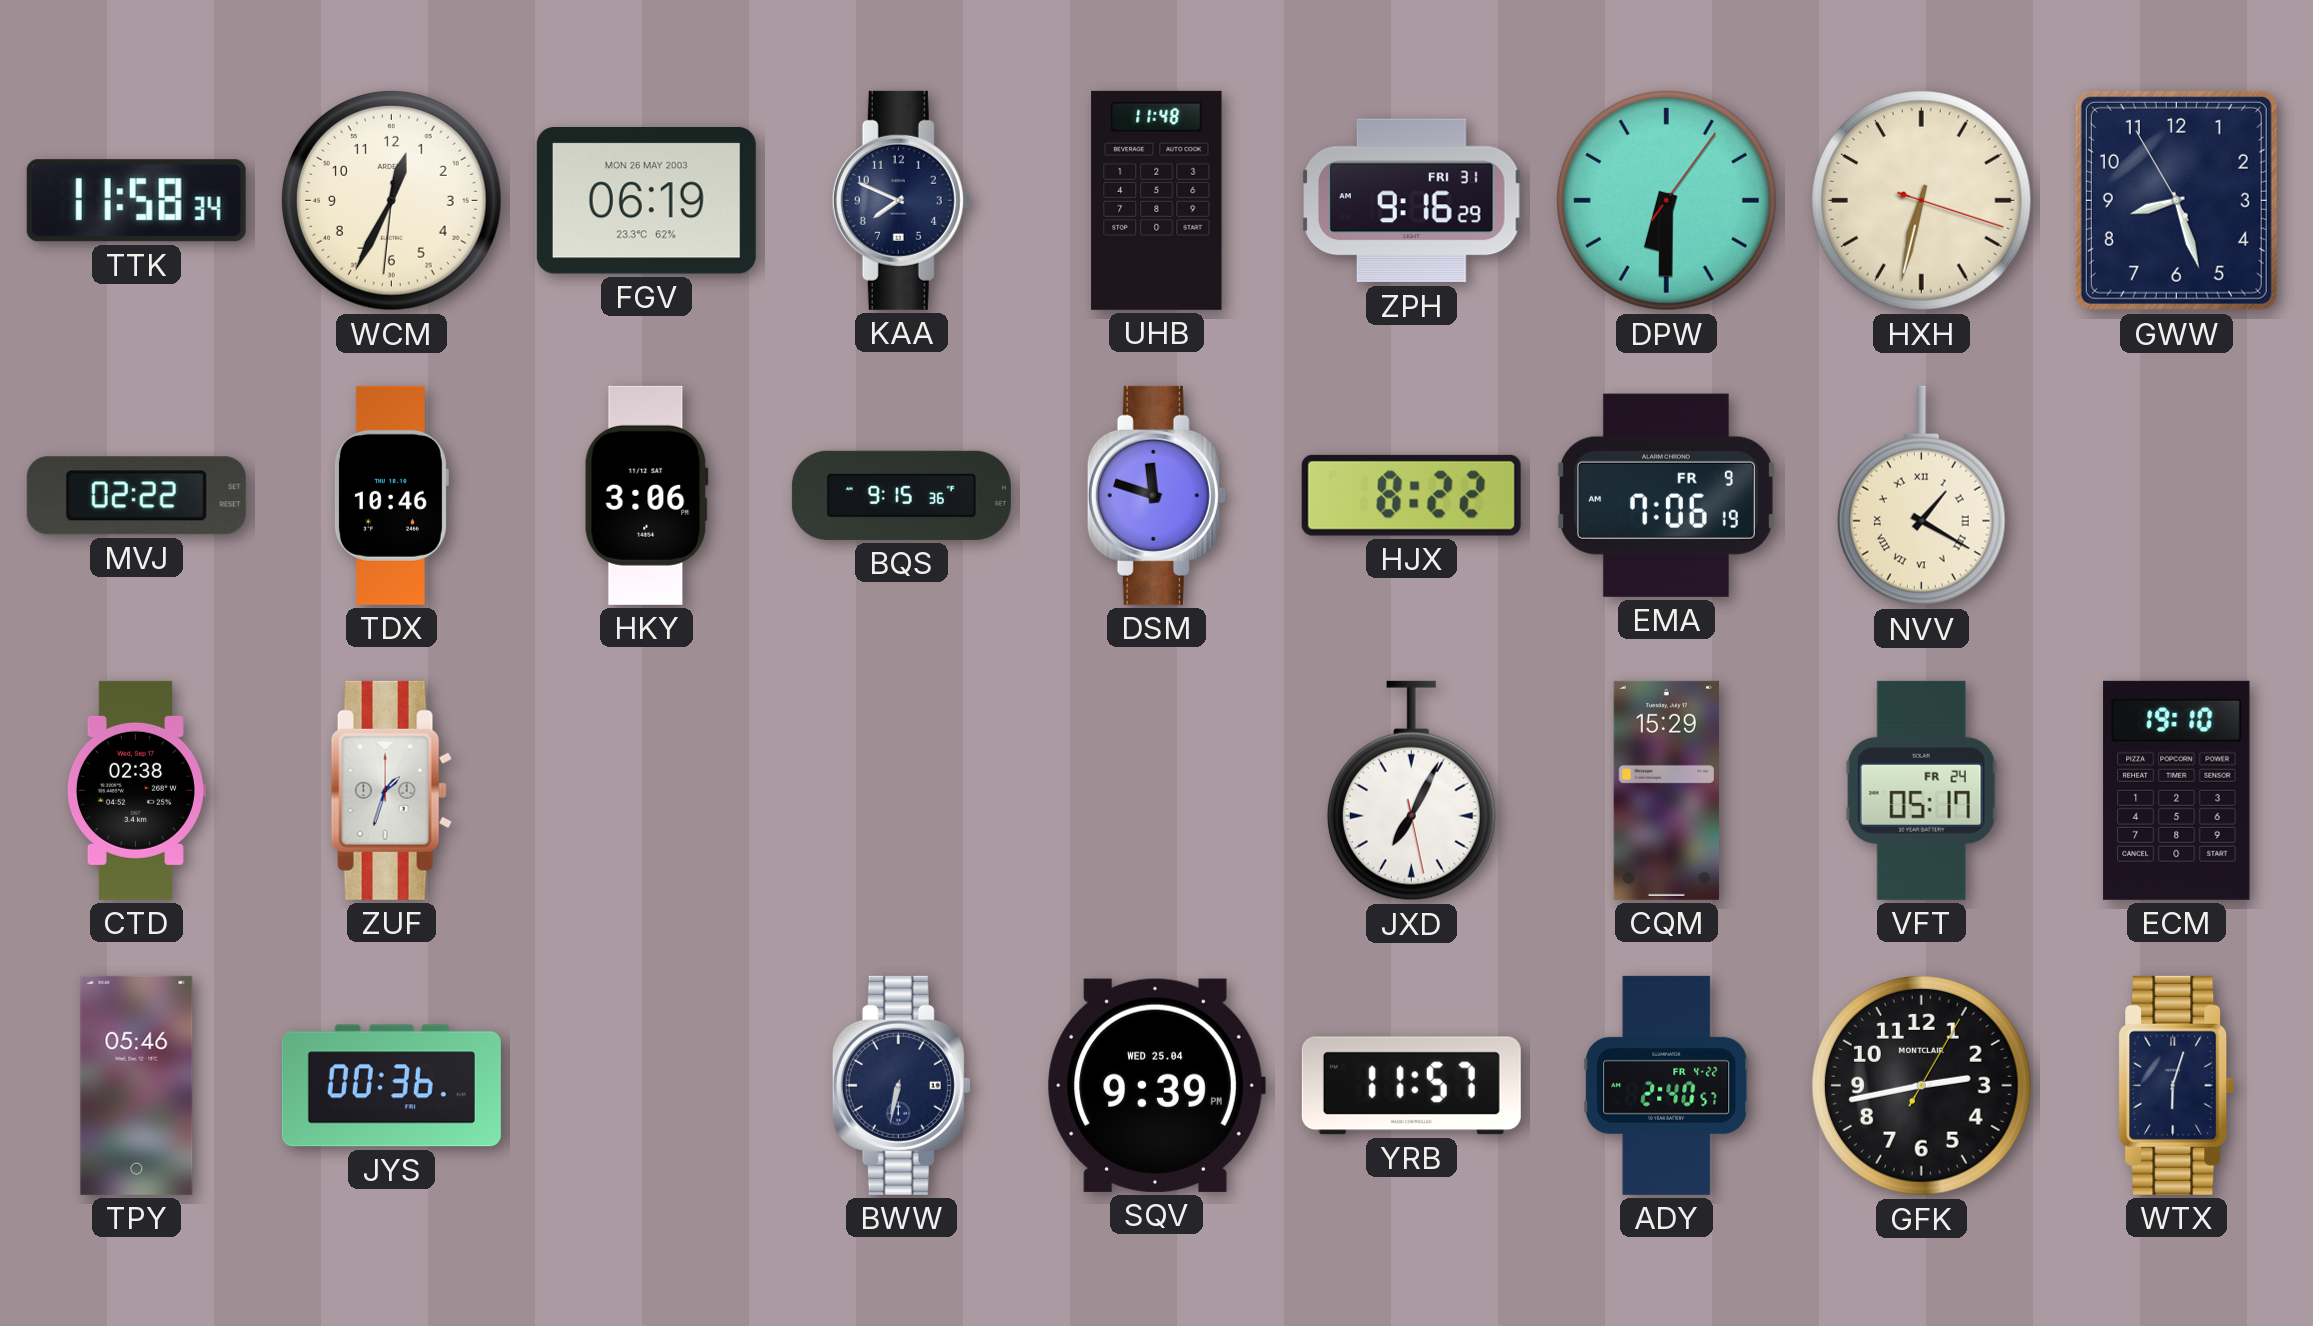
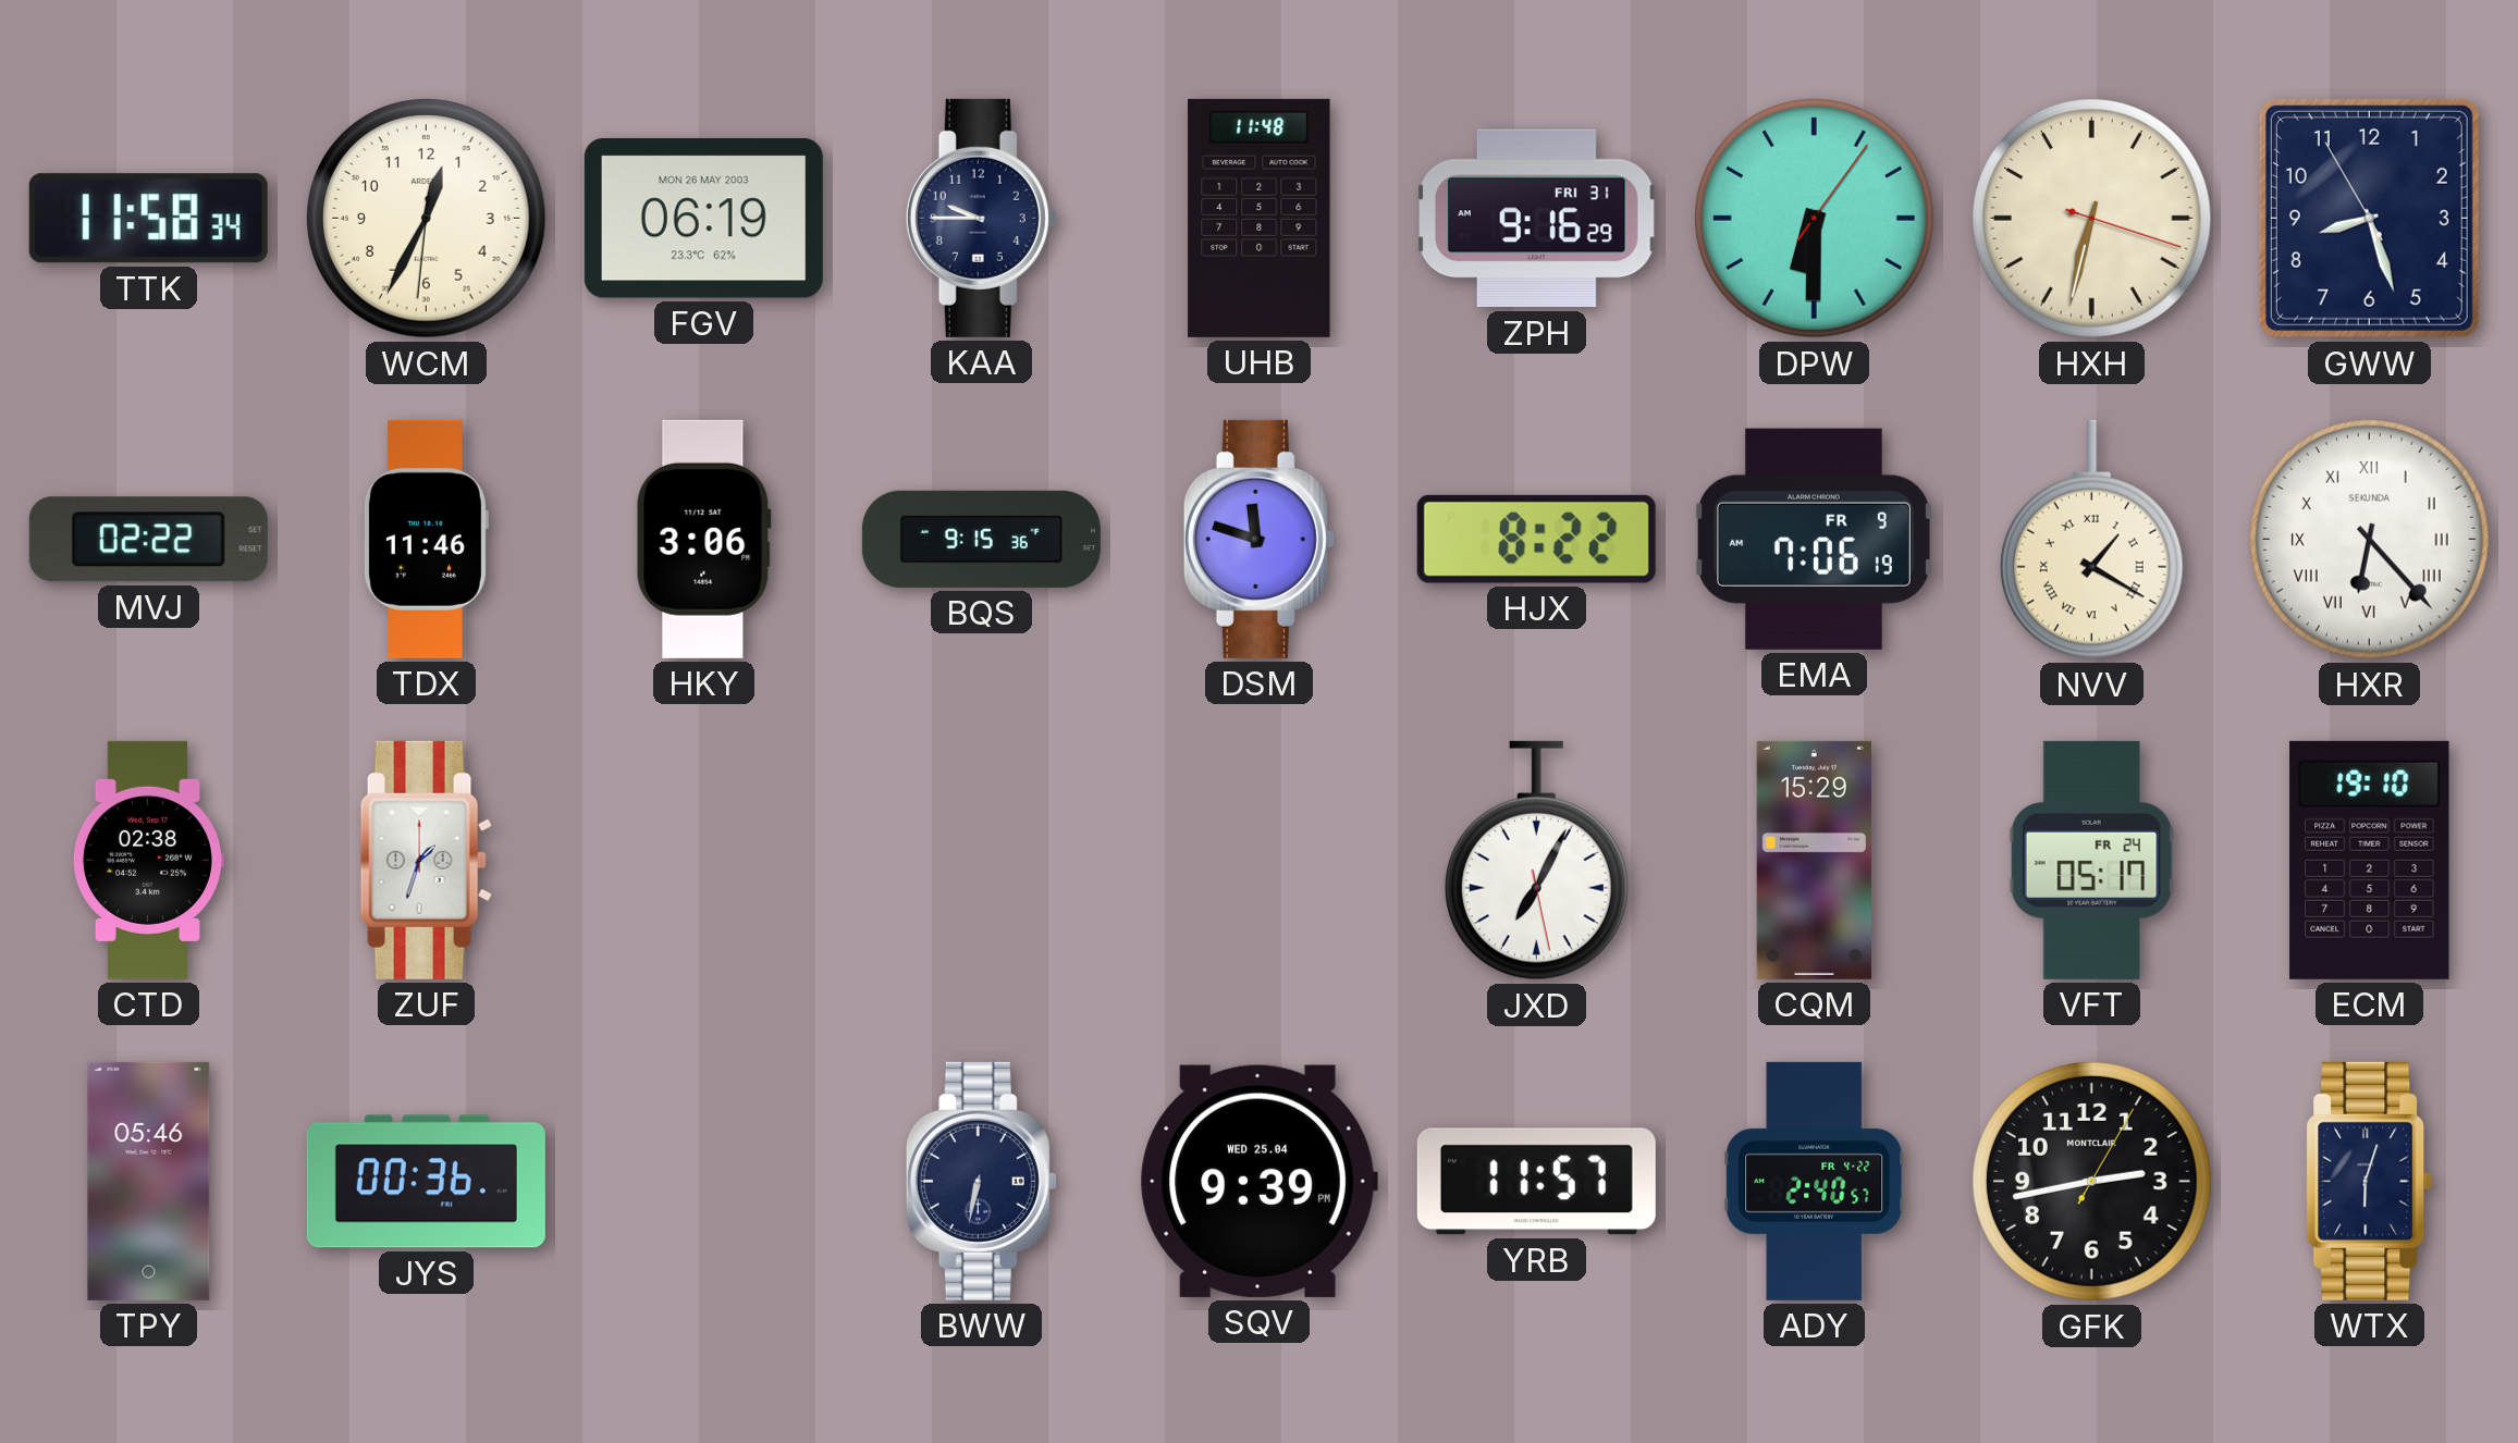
KAA: 7:49 -> 9:45 (981, 218)
TDX: 10:46 -> 11:46 (426, 539)
HXR: none -> 6:23 (2369, 539)
